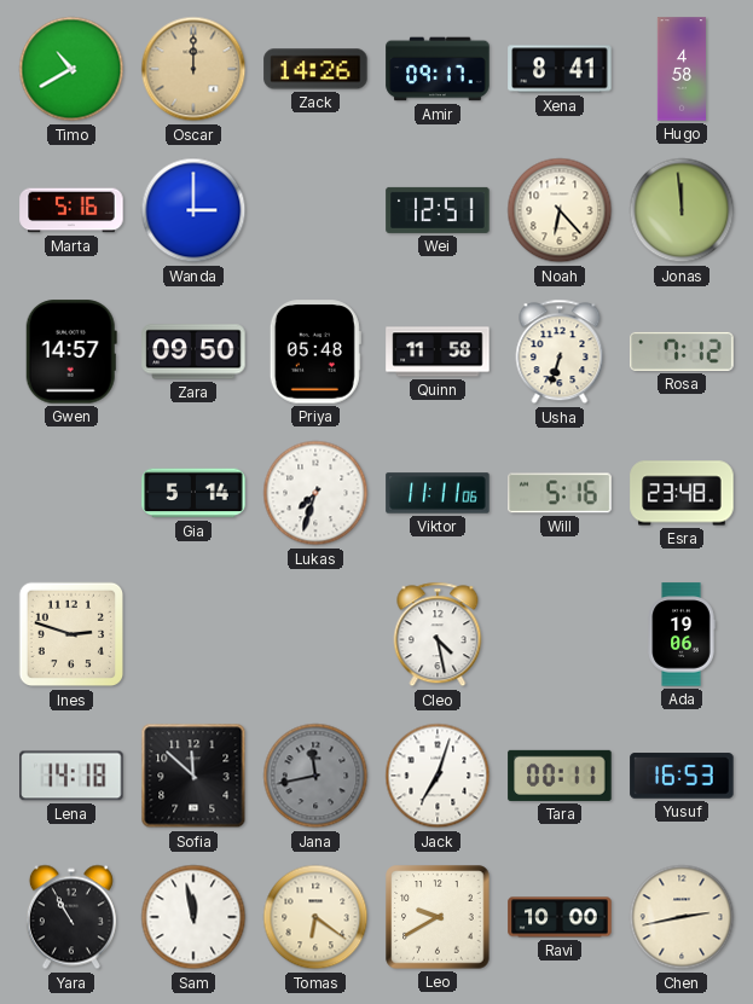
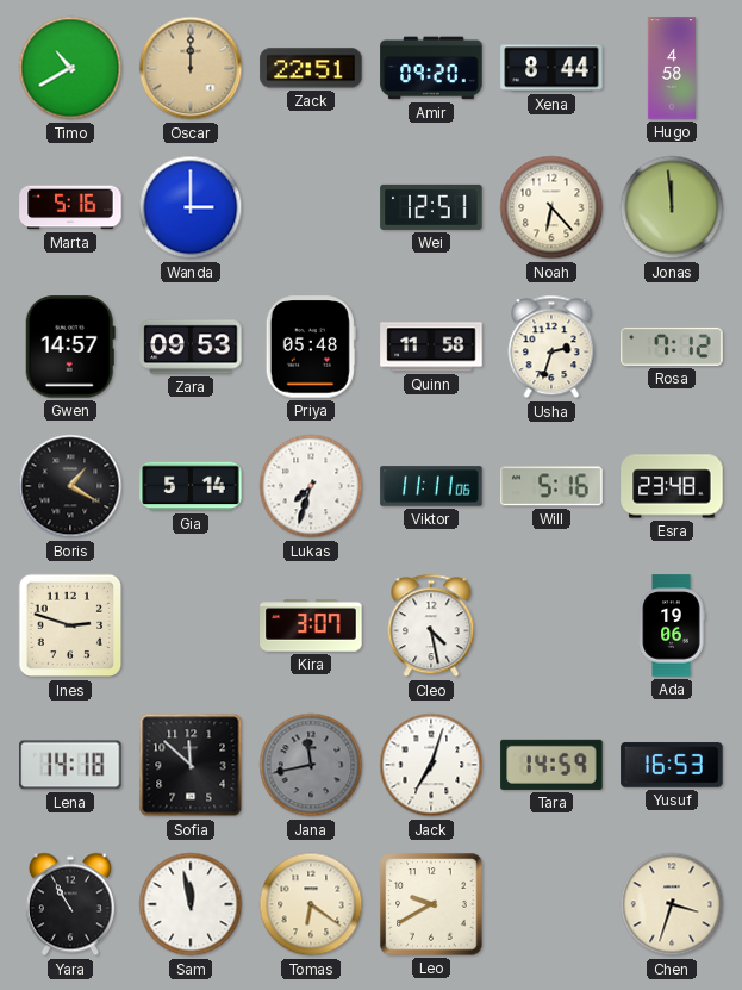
Zack: 14:26 -> 22:51 (311, 68)
Amir: 09:17 -> 09:20 (431, 68)
Xena: 8:41 -> 8:44 (551, 68)
Zara: 09:50 -> 09:53 (191, 347)
Usha: 6:33 -> 2:33 (551, 347)
Boris: none -> 1:20 (70, 486)
Kira: none -> 3:07 (311, 625)
Tara: 00:11 -> 14:59 (551, 765)
Ravi: 10:00 -> none (560, 917)
Chen: 2:43 -> 3:33 (672, 904)
